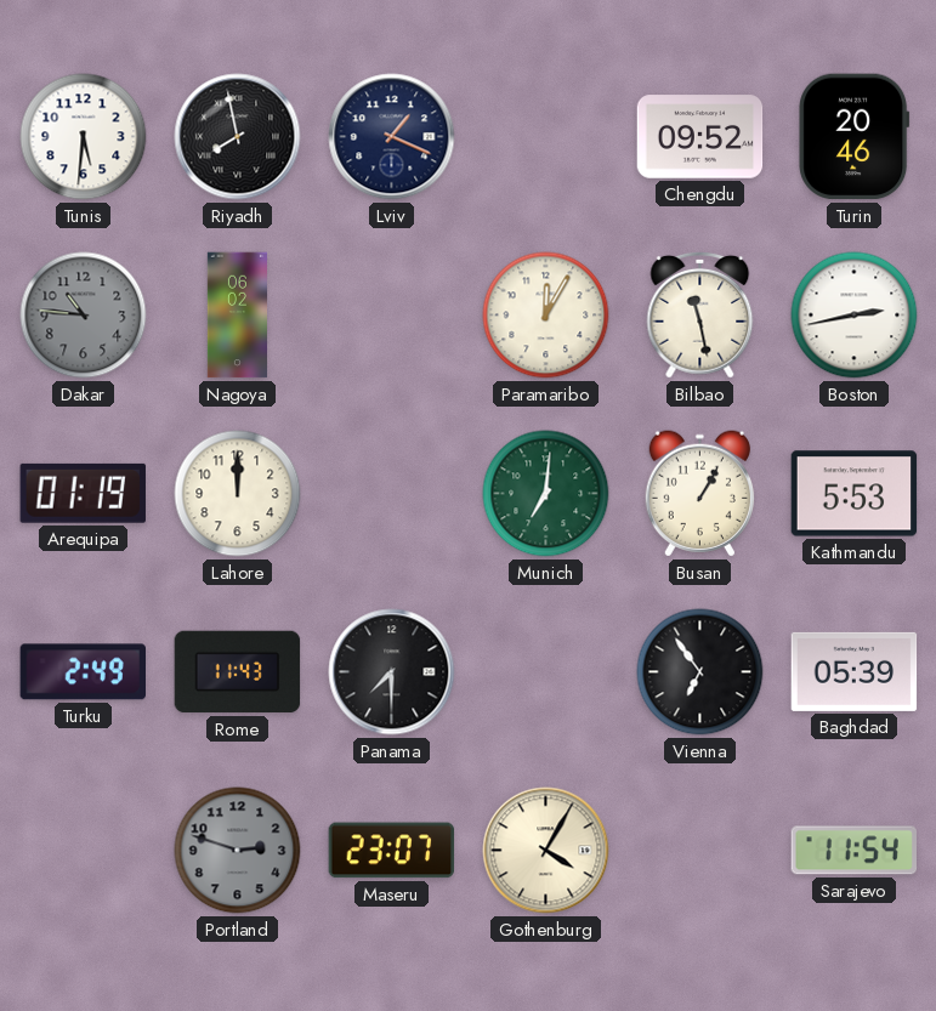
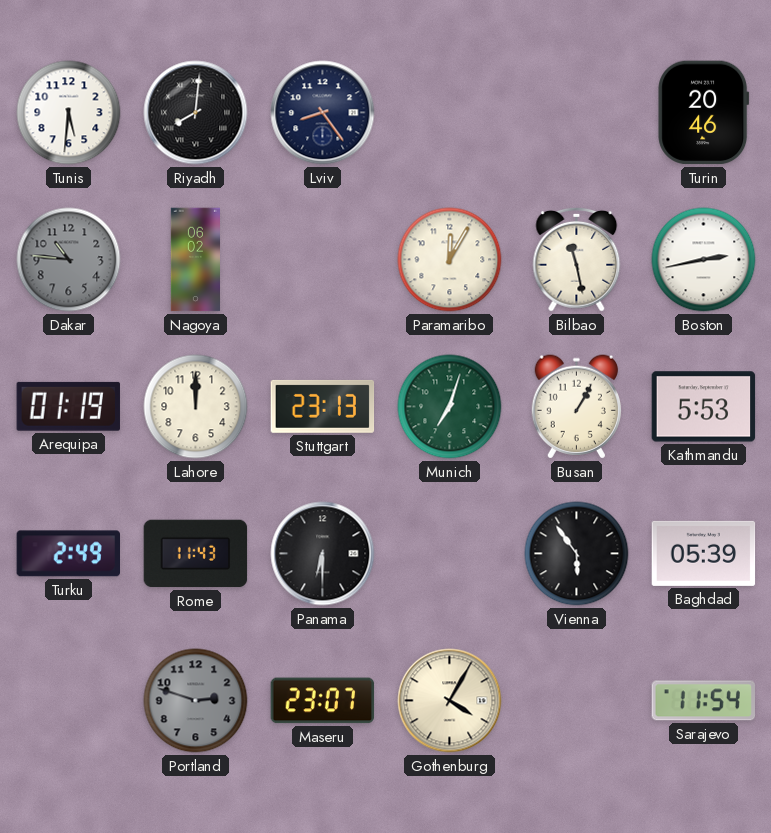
Riyadh: 7:58 -> 8:01 (196, 113)
Lviv: 1:19 -> 8:24 (323, 113)
Chengdu: 09:52 -> none (700, 137)
Stuttgart: none -> 23:13 (323, 406)
Munich: 7:01 -> 7:03 (450, 407)
Panama: 7:30 -> 6:30 (323, 554)
Vienna: 6:54 -> 5:54 (577, 554)
